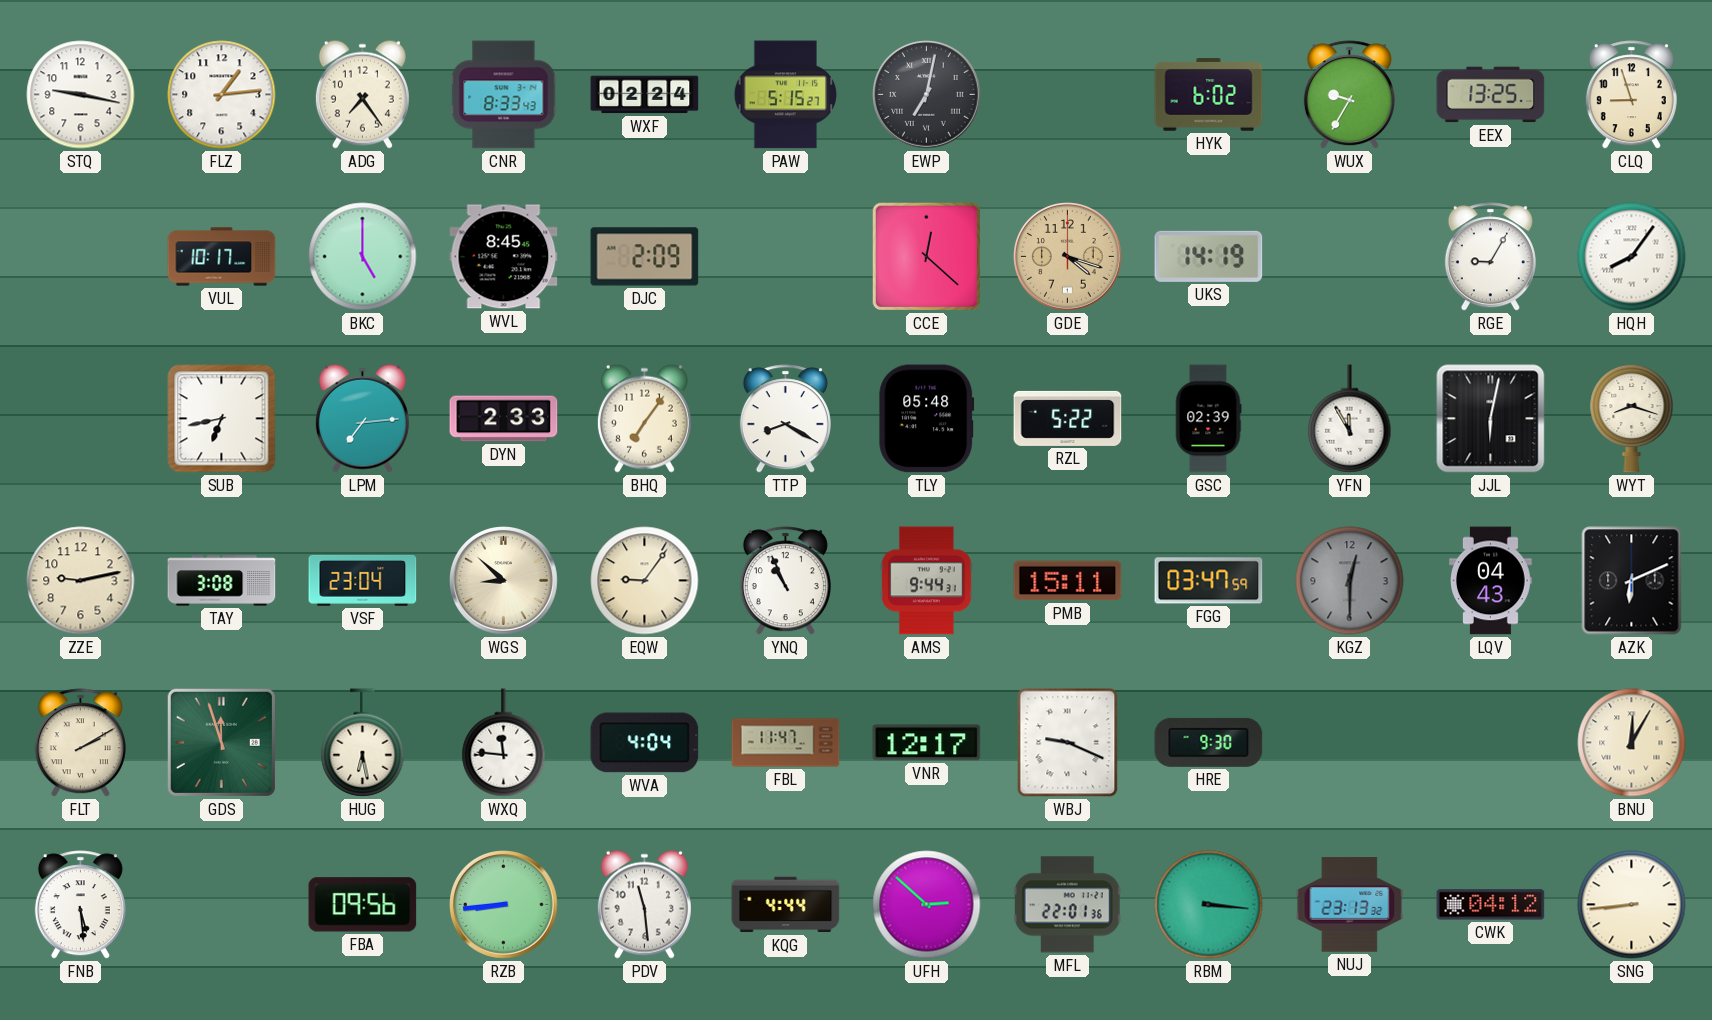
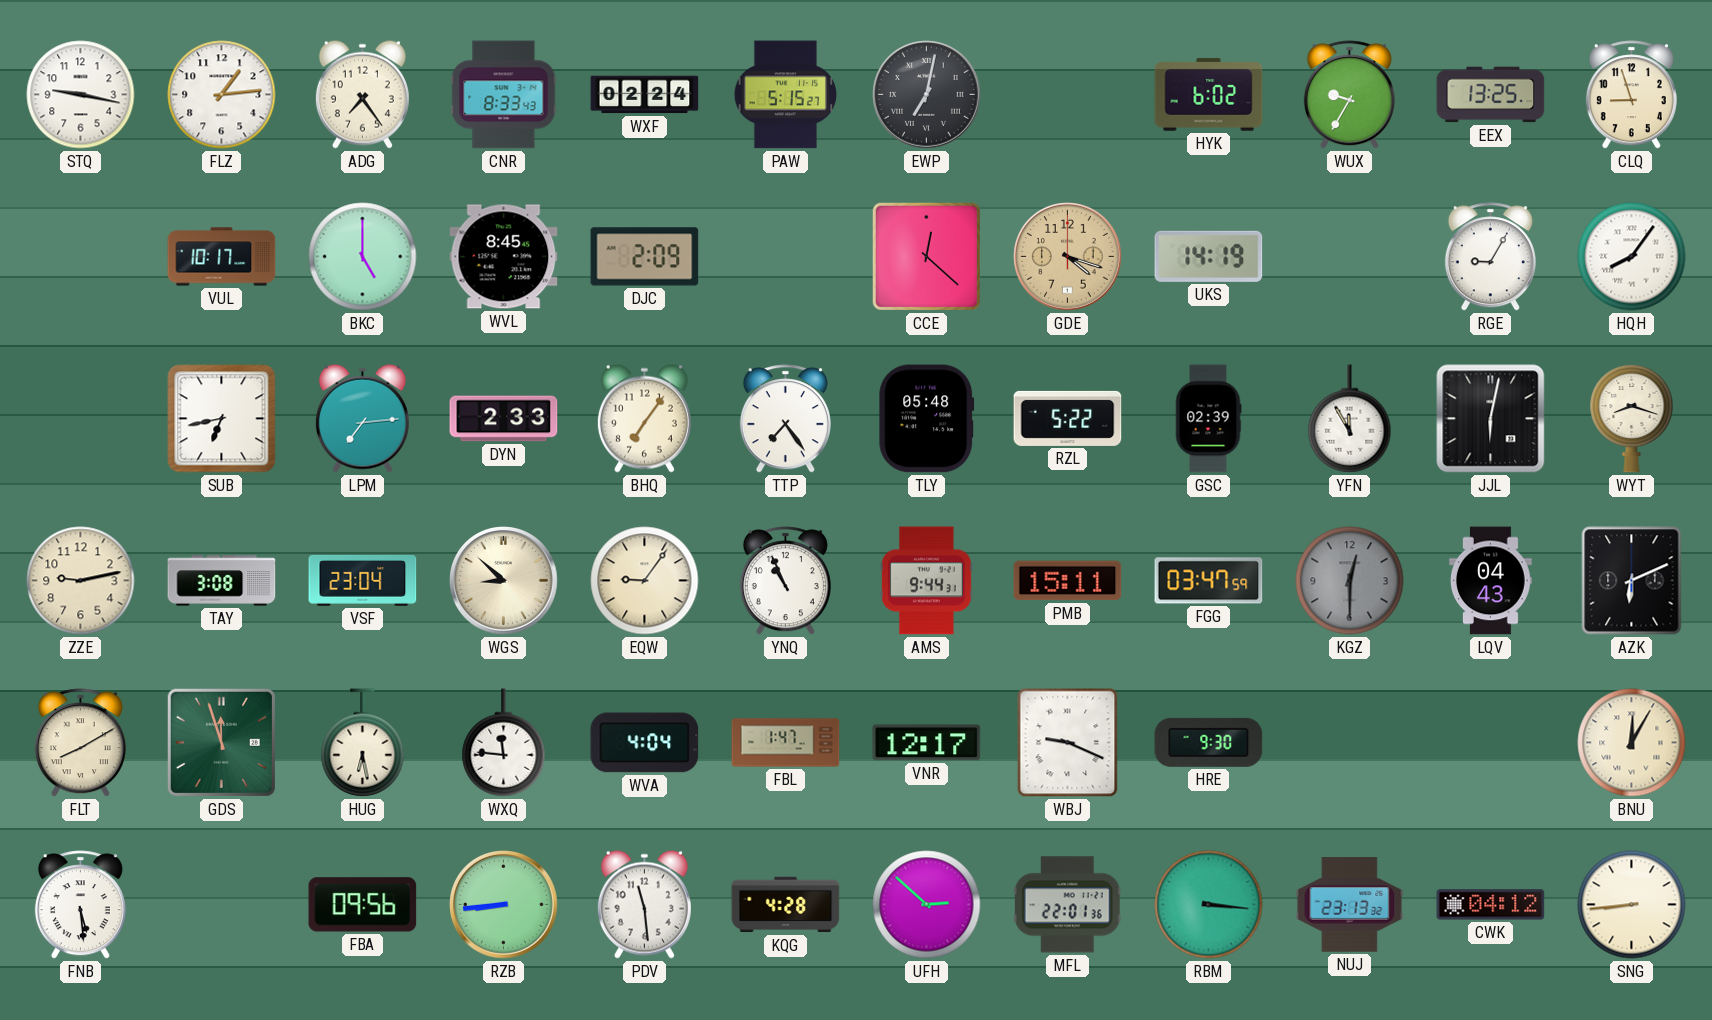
TTP: 8:20 -> 7:24 (785, 419)
FLT: 2:10 -> 8:10 (80, 743)
FBL: 11:47 -> 1:47 (786, 743)
KQG: 4:44 -> 4:28 (786, 905)
